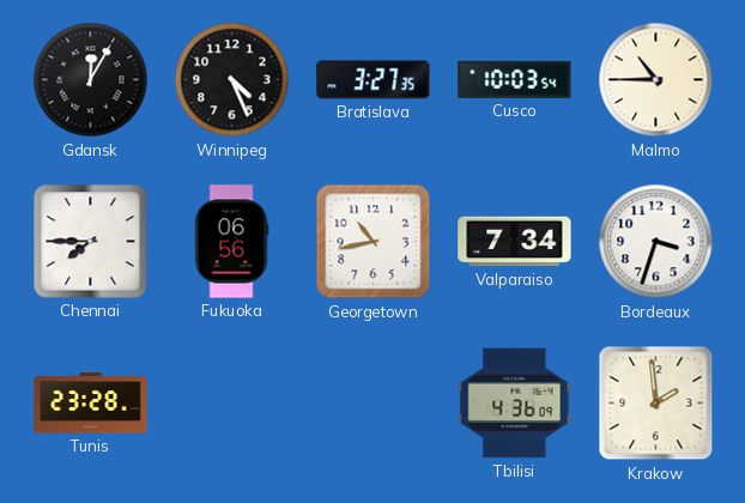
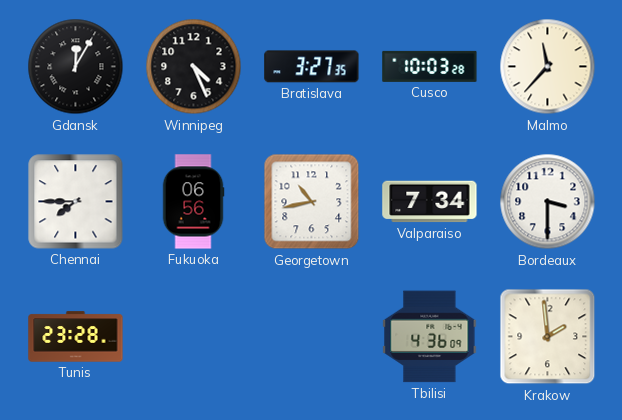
Cusco: 10:03:54 -> 10:03:28 (430, 66)
Malmo: 10:45 -> 11:37 (548, 67)
Bordeaux: 3:33 -> 3:30 (548, 202)
